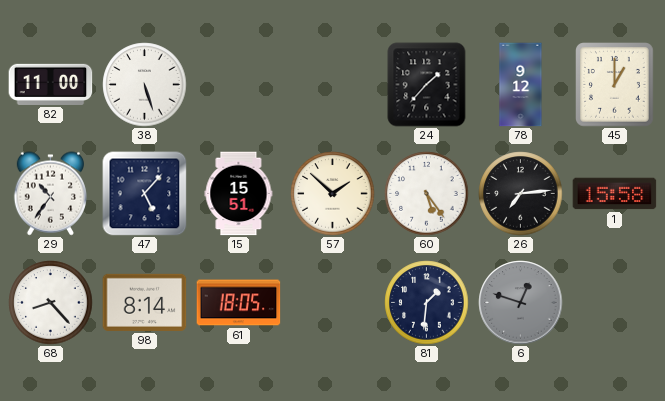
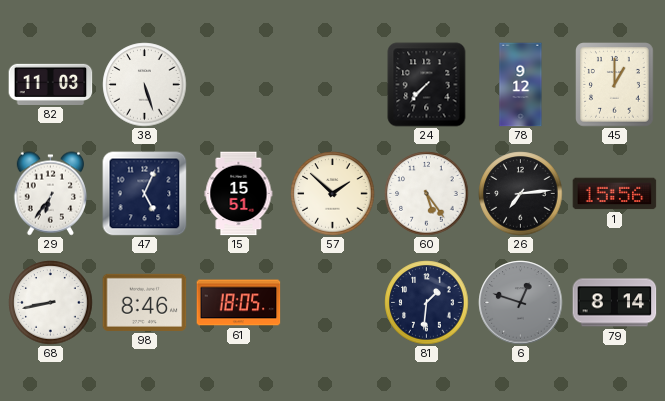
82: 11:00 -> 11:03 (51, 84)
24: 1:37 -> 7:37 (427, 85)
29: 10:36 -> 6:36 (50, 194)
47: 5:07 -> 5:04 (145, 194)
1: 15:58 -> 15:56 (615, 194)
68: 8:23 -> 8:43 (51, 303)
98: 8:14 -> 8:46 (145, 302)
79: none -> 8:14 (615, 303)
